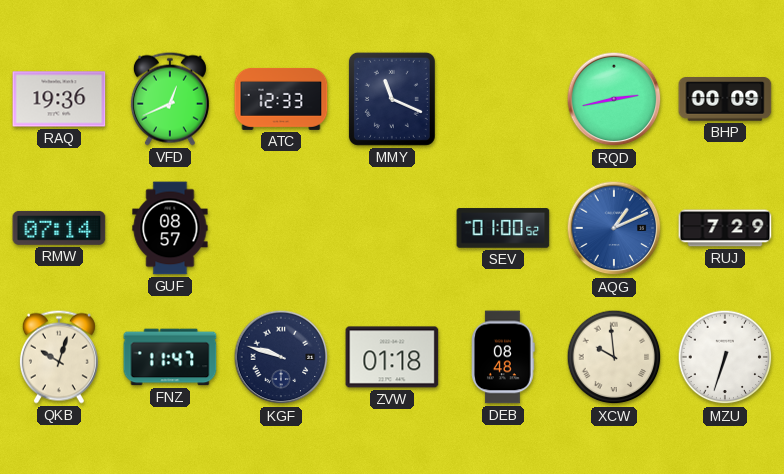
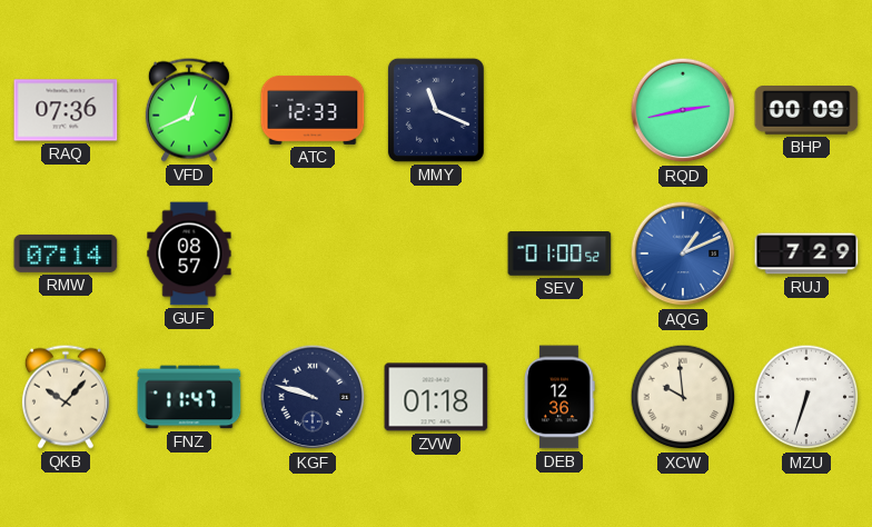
RAQ: 19:36 -> 07:36 (66, 110)
QKB: 10:03 -> 10:07 (66, 397)
DEB: 08:48 -> 12:36 (559, 397)
